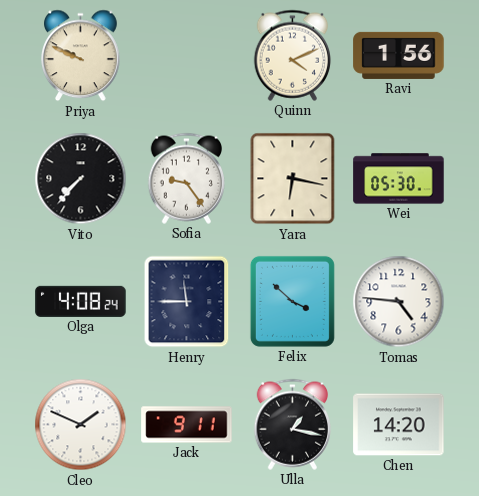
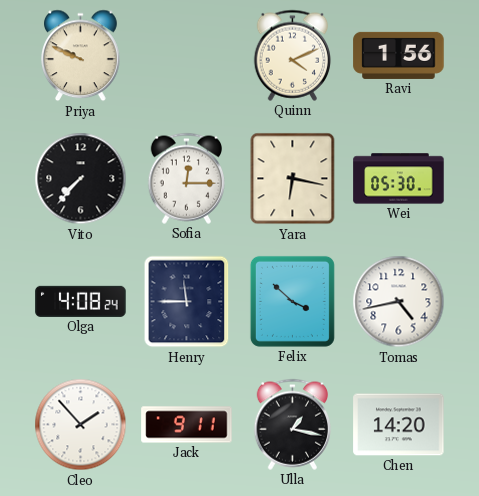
Sofia: 9:24 -> 12:15 (187, 178)
Tomas: 4:46 -> 4:43 (399, 302)
Cleo: 1:49 -> 1:53 (81, 425)
